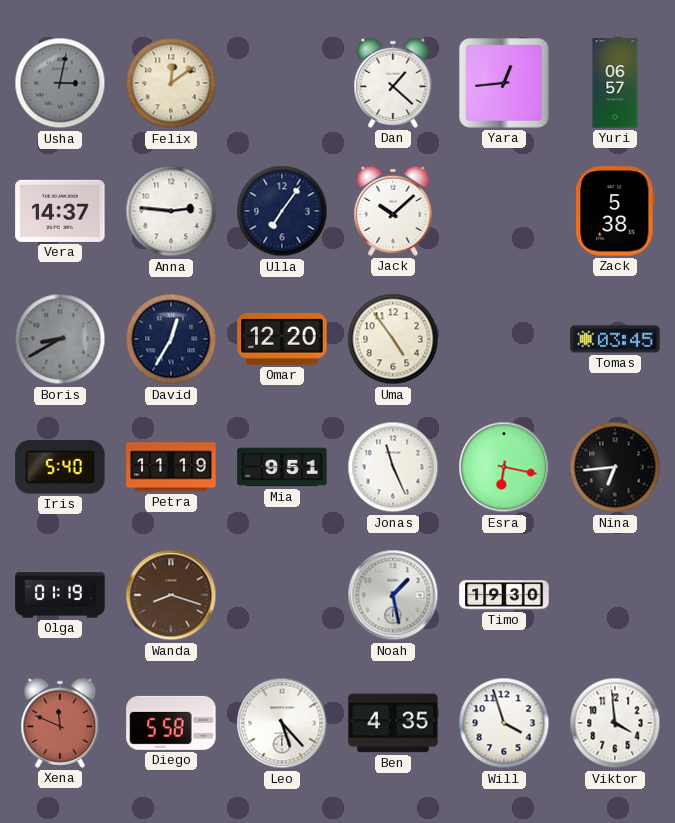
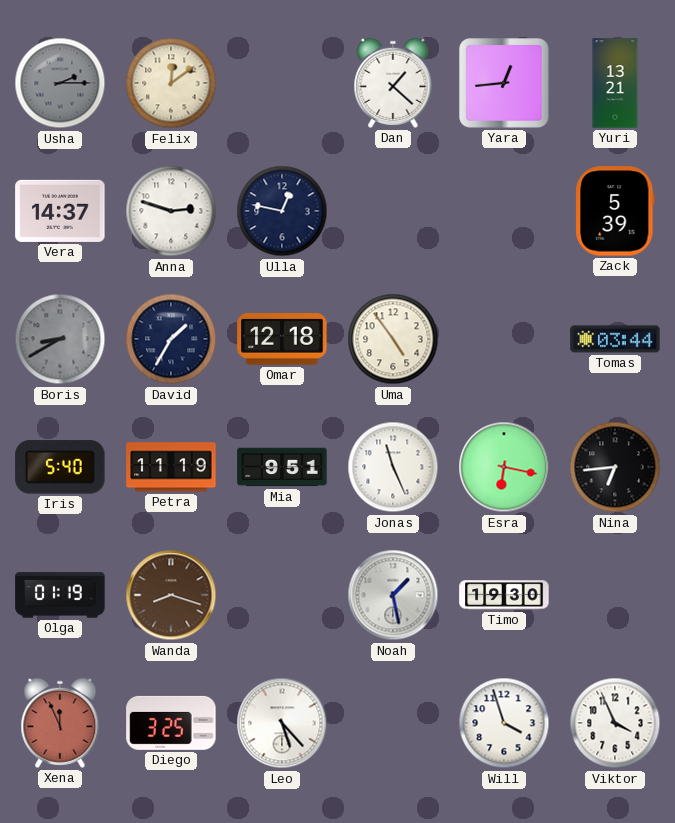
Usha: 3:02 -> 2:15 (60, 83)
Yuri: 06:57 -> 13:21 (615, 83)
Anna: 2:46 -> 2:48 (171, 211)
Ulla: 7:06 -> 12:47 (282, 211)
Jack: 10:08 -> none (393, 211)
Zack: 5:38 -> 5:39 (615, 211)
David: 12:35 -> 1:35 (171, 339)
Omar: 12:20 -> 12:18 (282, 340)
Tomas: 03:45 -> 03:44 (615, 339)
Xena: 11:49 -> 11:56 (60, 723)
Diego: 5:58 -> 3:25 (171, 723)
Ben: 4:35 -> none (393, 723)
Viktor: 3:59 -> 3:56 (615, 723)
